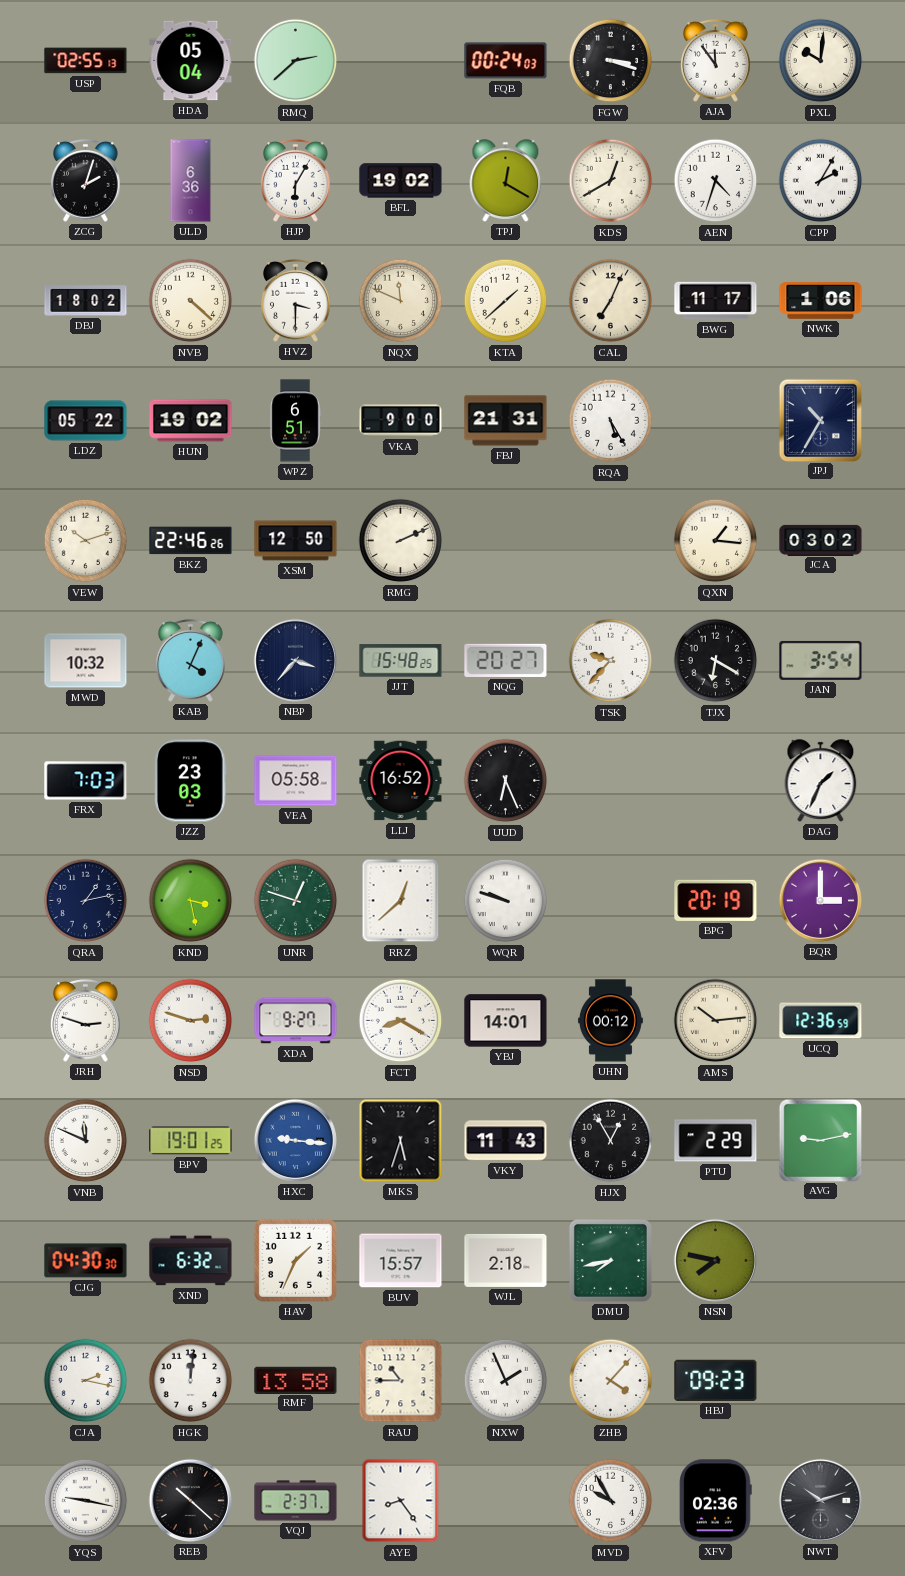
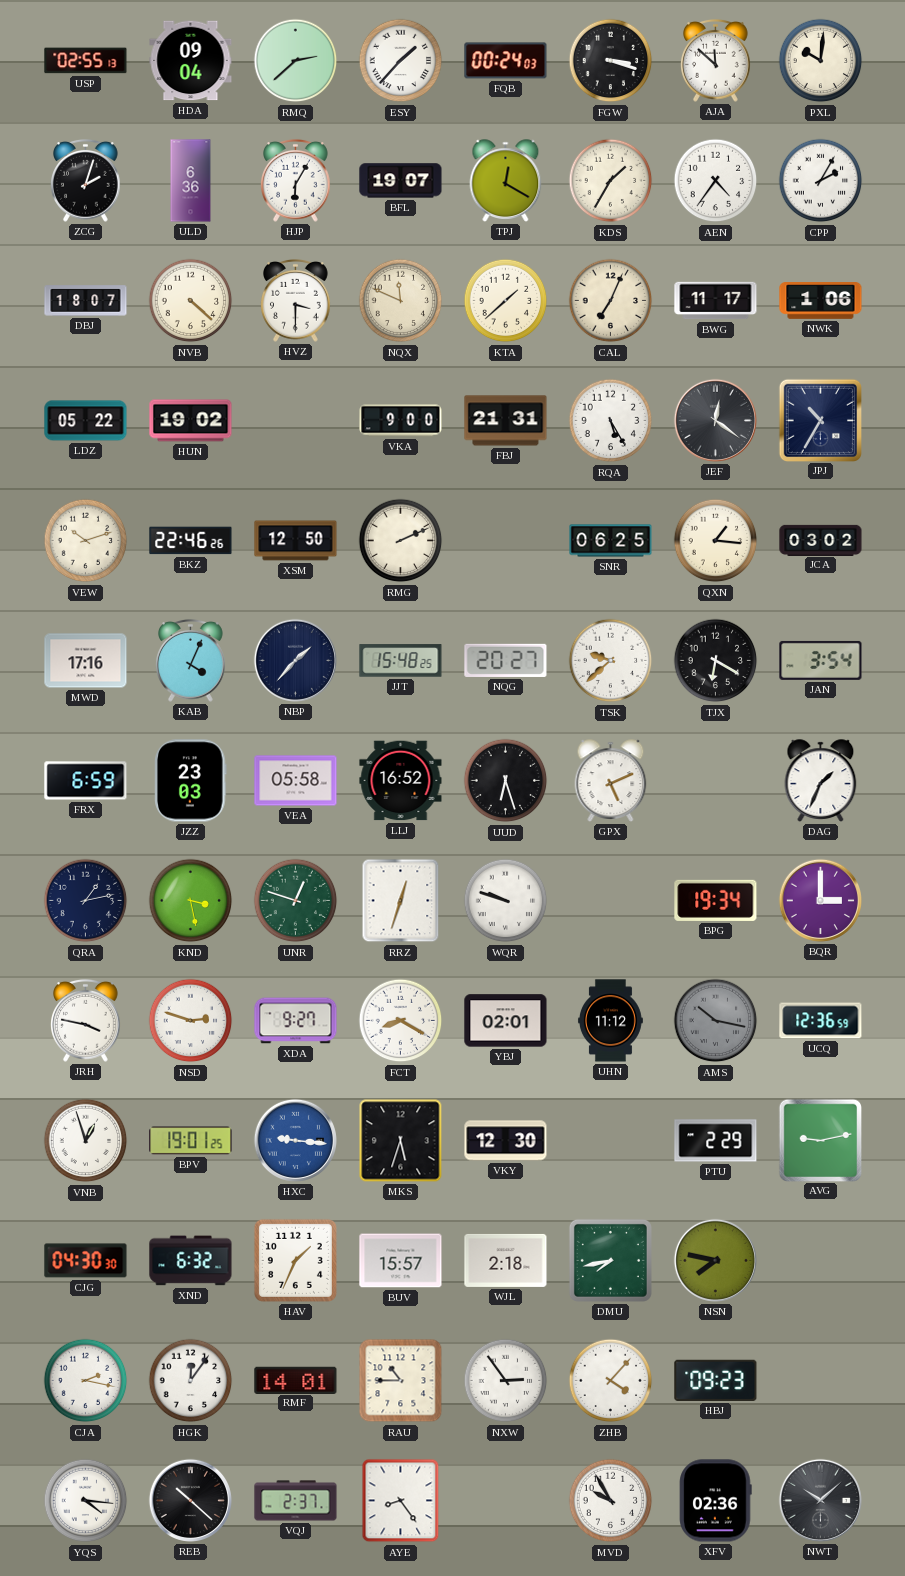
HDA: 05:04 -> 09:04 (191, 61)
ESY: none -> 1:37 (401, 61)
AJA: 11:54 -> 11:52 (716, 60)
BFL: 19:02 -> 19:07 (401, 181)
KDS: 12:40 -> 1:35 (611, 181)
AEN: 4:33 -> 4:36 (716, 181)
DBJ: 18:02 -> 18:07 (86, 301)
WPZ: 6:51 -> none (295, 421)
JEF: none -> 12:21 (715, 420)
SNR: none -> 06:25 (611, 541)
MWD: 10:32 -> 17:16 (86, 661)
NBP: 3:37 -> 1:37 (295, 660)
TSK: 9:37 -> 9:38 (611, 661)
FRX: 7:03 -> 6:59 (86, 781)
UUD: 6:26 -> 6:27 (506, 781)
GPX: none -> 5:11 (611, 781)
RRZ: 12:38 -> 12:33 (401, 901)
BPG: 20:19 -> 19:34 (716, 900)
JRH: 2:48 -> 3:47 (86, 1020)
YBJ: 14:01 -> 02:01 (506, 1021)
UHN: 00:12 -> 11:12 (610, 1021)
AMS: 10:14 -> 10:17 (716, 1021)
AMS dial: cream -> grey (716, 1021)
VNB: 11:49 -> 12:57 (86, 1141)
VKY: 11:43 -> 12:30 (506, 1141)
HJX: 12:55 -> none (611, 1141)
HGK: 12:01 -> 12:06 (191, 1381)
RMF: 13:58 -> 14:01 (296, 1380)
NXW: 1:56 -> 2:54 (506, 1381)
YQS: 9:17 -> 4:16 (86, 1501)
NWT: 10:12 -> 10:08 (820, 1500)
